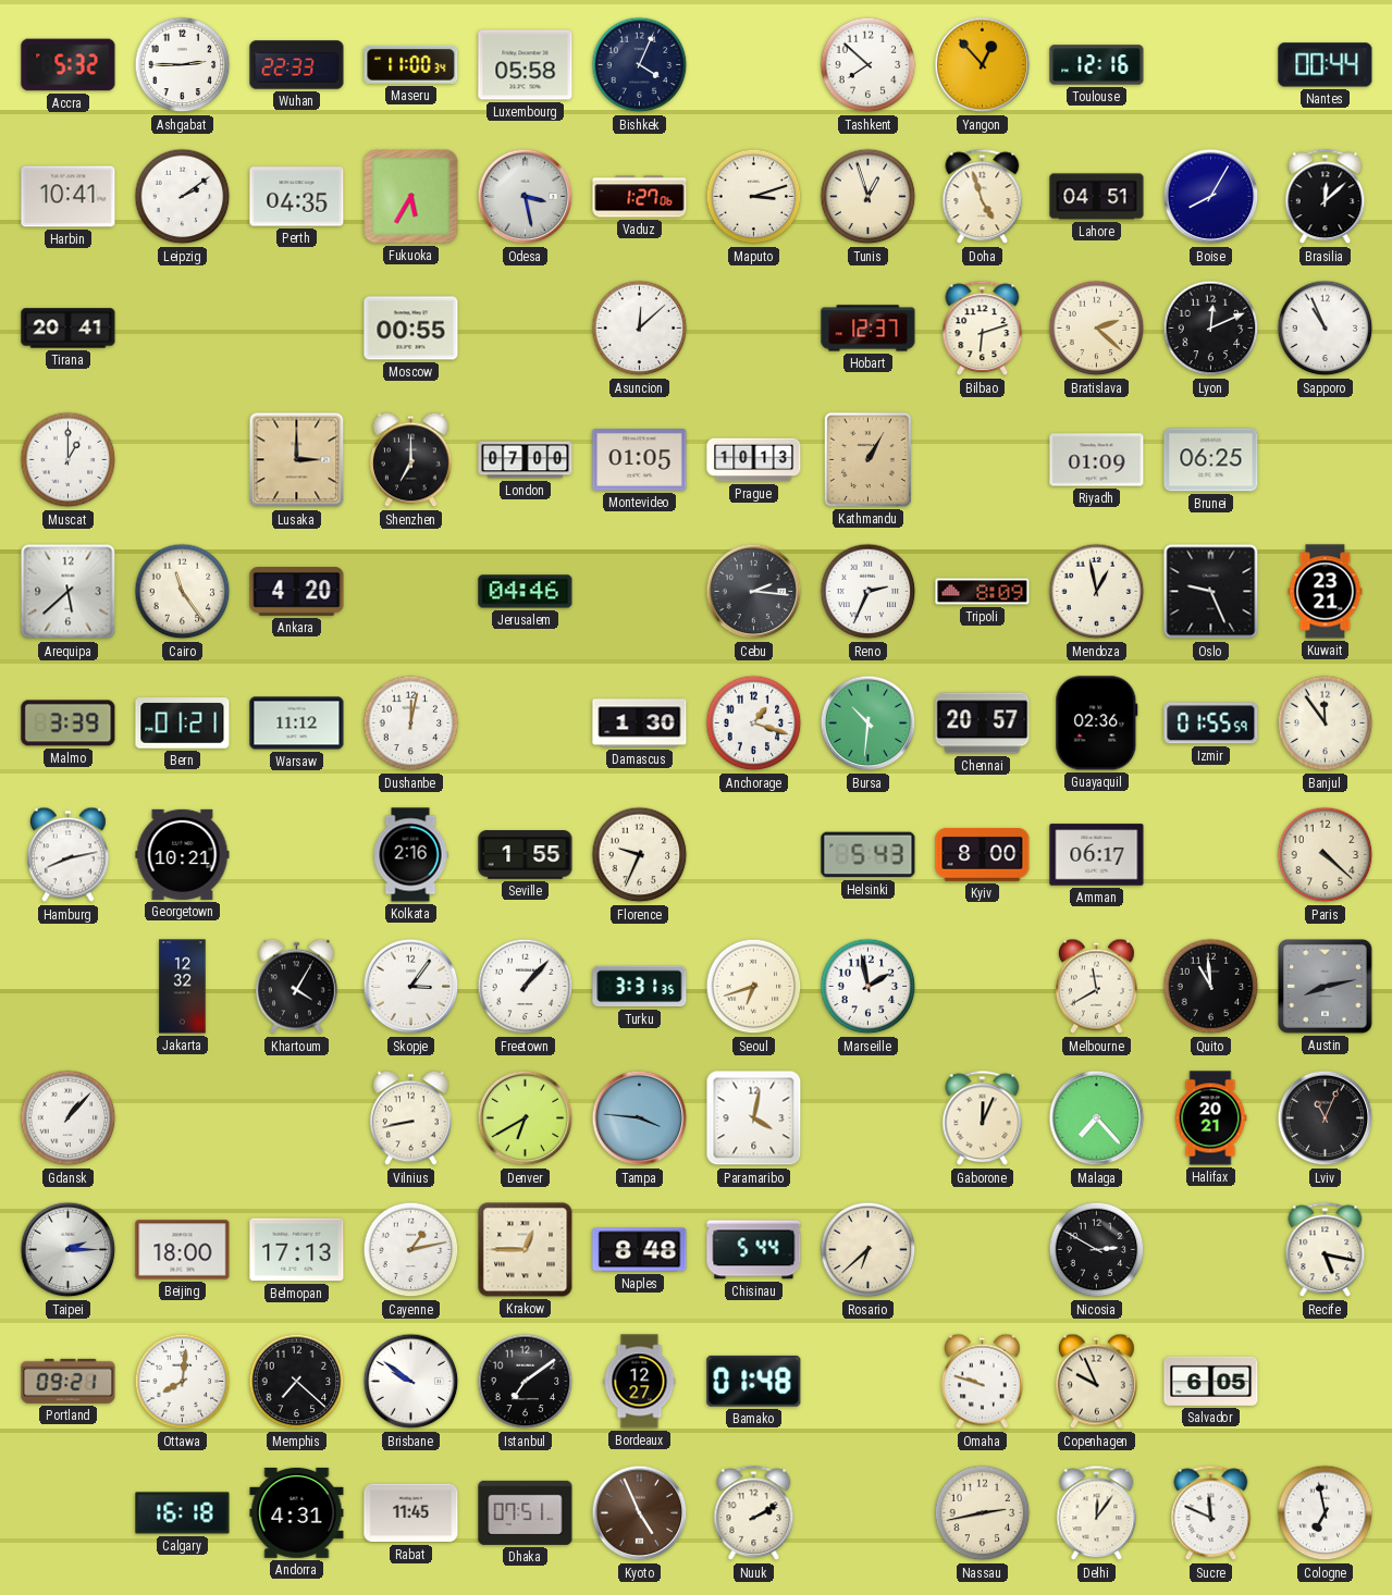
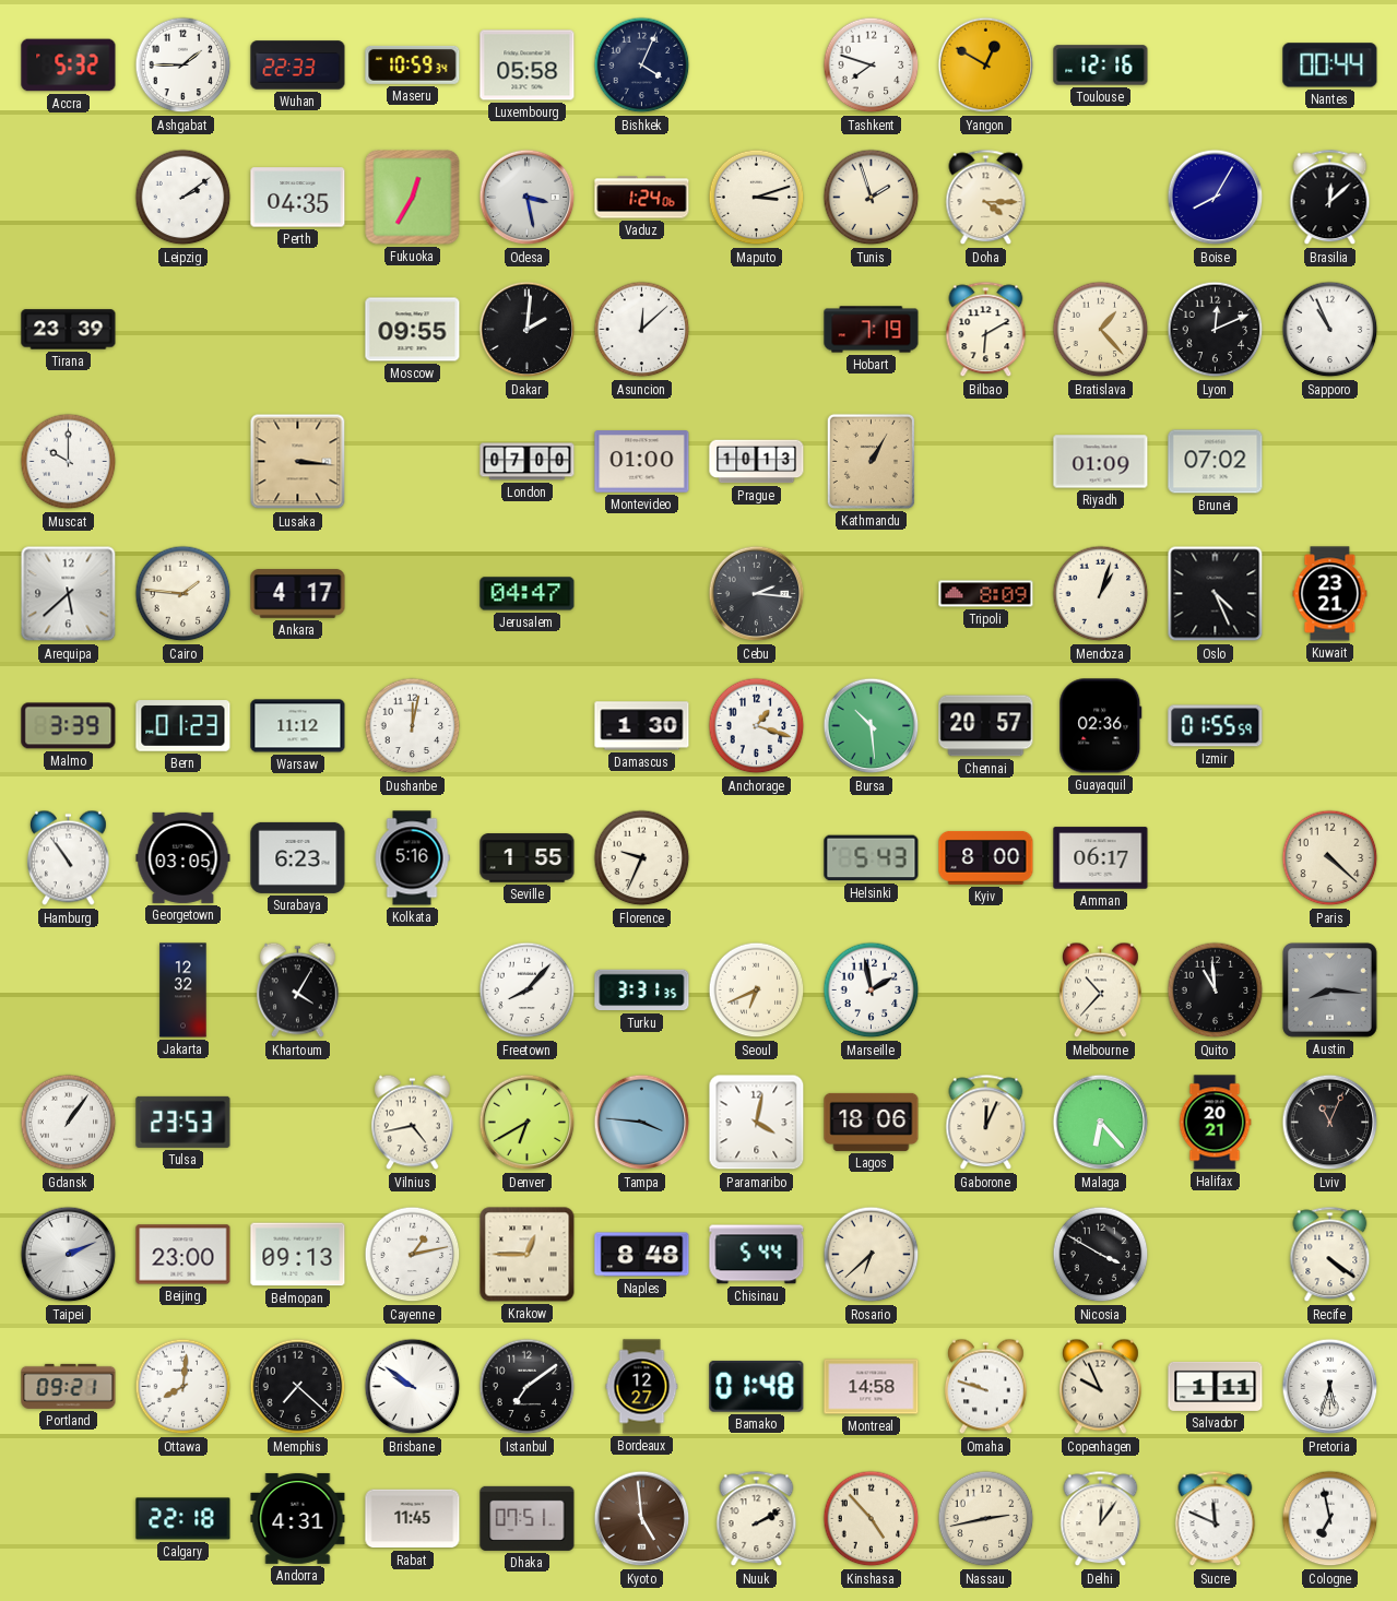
Ashgabat: 2:45 -> 1:45 (183, 66)
Maseru: 11:00 -> 10:59 (413, 64)
Tashkent: 7:52 -> 7:48 (872, 66)
Yangon: 12:53 -> 12:50 (986, 66)
Harbin: 10:41 -> none (69, 197)
Fukuoka: 5:35 -> 12:35 (413, 198)
Vaduz: 1:27 -> 1:24 (642, 198)
Tunis: 12:57 -> 1:57 (872, 198)
Doha: 4:57 -> 4:15 (986, 198)
Lahore: 04:51 -> none (1097, 197)
Tirana: 20:41 -> 23:39 (69, 330)
Moscow: 00:55 -> 09:55 (413, 330)
Dakar: none -> 2:01 (528, 330)
Hobart: 12:37 -> 7:19 (872, 330)
Bilbao: 6:12 -> 6:10 (986, 330)
Bratislava: 2:22 -> 1:23 (1101, 330)
Muscat: 1:00 -> 10:00 (69, 462)
Lusaka: 3:00 -> 3:16 (298, 462)
Shenzhen: 7:00 -> none (410, 460)
Montevideo: 01:05 -> 01:00 (642, 462)
Brunei: 06:25 -> 07:02 (1216, 462)
Cairo: 11:24 -> 1:46 (183, 594)
Ankara: 4:20 -> 4:17 (298, 594)
Jerusalem: 04:46 -> 04:47 (528, 594)
Reno: 2:34 -> none (869, 592)
Mendoza: 12:58 -> 1:03 (1101, 594)
Oslo: 9:26 -> 4:26 (1216, 594)
Bern: 01:21 -> 01:23 (183, 726)
Bursa: 10:31 -> 10:29 (872, 726)
Banjul: 11:54 -> none (1326, 724)
Hamburg: 8:13 -> 10:54 (68, 858)
Georgetown: 10:21 -> 03:05 (183, 857)
Surabaya: none -> 6:23 (298, 857)
Kolkata: 2:16 -> 5:16 (412, 858)
Skopje: 3:06 -> none (411, 987)
Freetown: 1:07 -> 8:07 (528, 991)
Seoul: 6:42 -> 6:41 (757, 991)
Melbourne: 11:40 -> 10:37 (1100, 991)
Austin: 8:13 -> 8:16 (1330, 991)
Gdansk: 1:07 -> 1:06 (69, 1123)
Tulsa: none -> 23:53 (183, 1122)
Vilnius: 8:43 -> 4:43 (412, 1123)
Lagos: none -> 18:06 (872, 1122)
Malaga: 7:23 -> 6:23 (1101, 1123)
Taipei: 2:15 -> 2:11 (69, 1255)
Beijing: 18:00 -> 23:00 (183, 1255)
Belmopan: 17:13 -> 09:13 (298, 1255)
Nicosia: 2:50 -> 3:50 (1101, 1255)
Recife: 5:17 -> 4:21 (1330, 1255)
Montreal: none -> 14:58 (872, 1387)
Salvador: 6:05 -> 1:11 (1216, 1386)
Pretoria: none -> 5:33 (1330, 1387)
Calgary: 16:18 -> 22:18 (183, 1519)
Kyoto: 4:56 -> 4:59 (642, 1519)
Kinshasa: none -> 4:53 (872, 1519)
